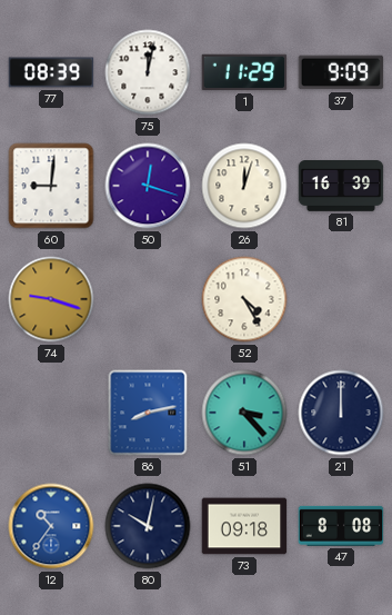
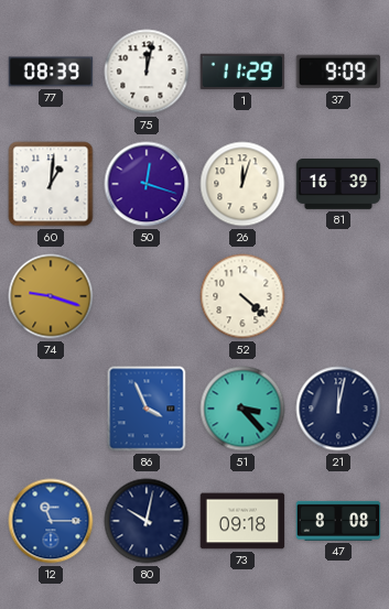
60: 9:01 -> 1:01 (51, 184)
52: 4:25 -> 4:22 (242, 296)
86: 8:13 -> 3:56 (147, 409)
21: 12:00 -> 12:02 (338, 409)
12: 10:36 -> 11:15 (51, 521)
